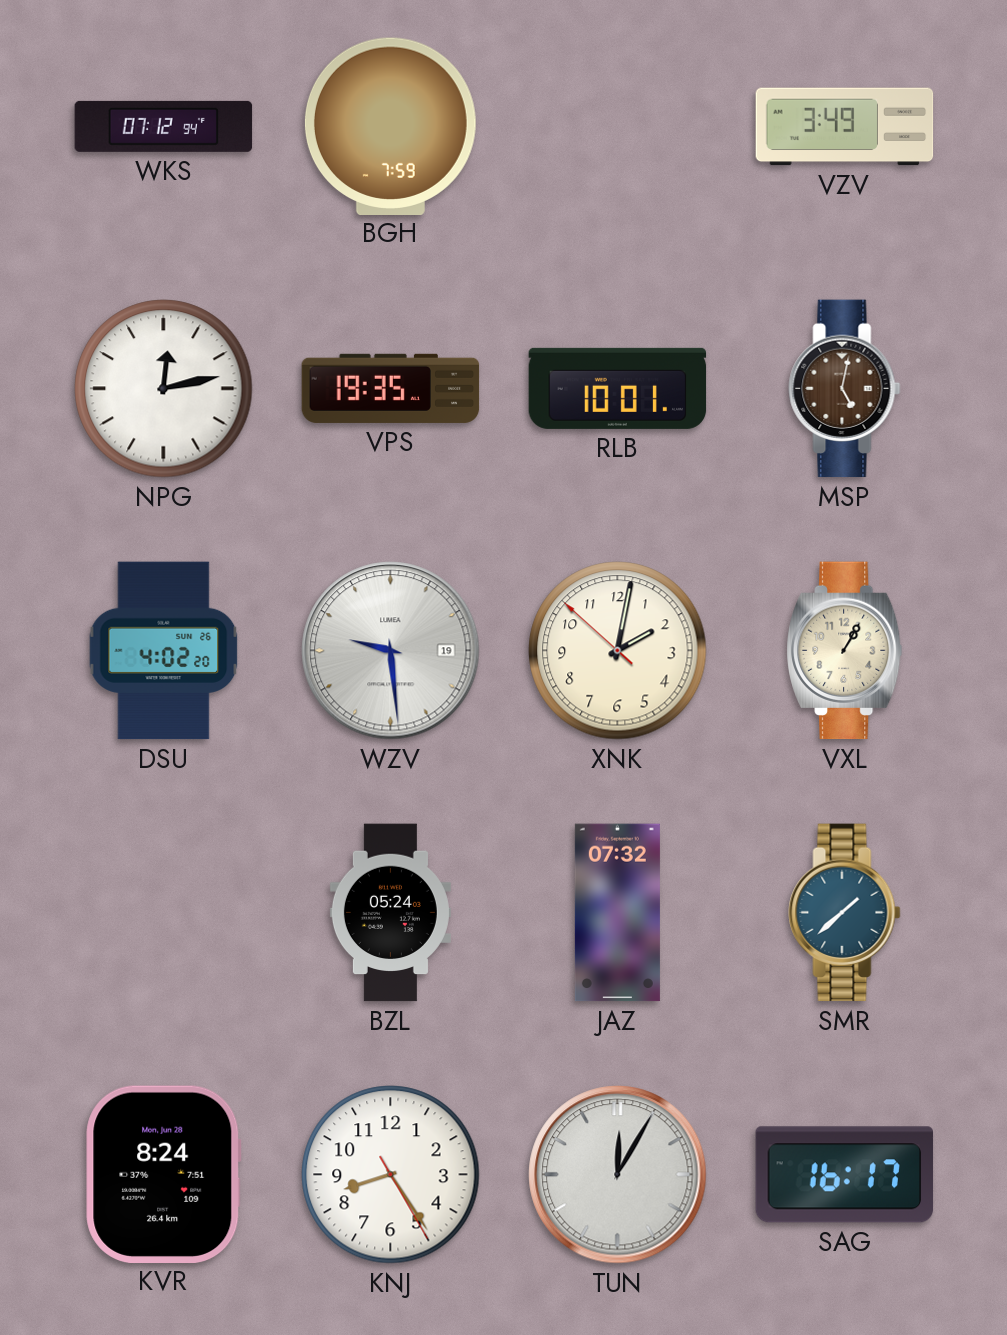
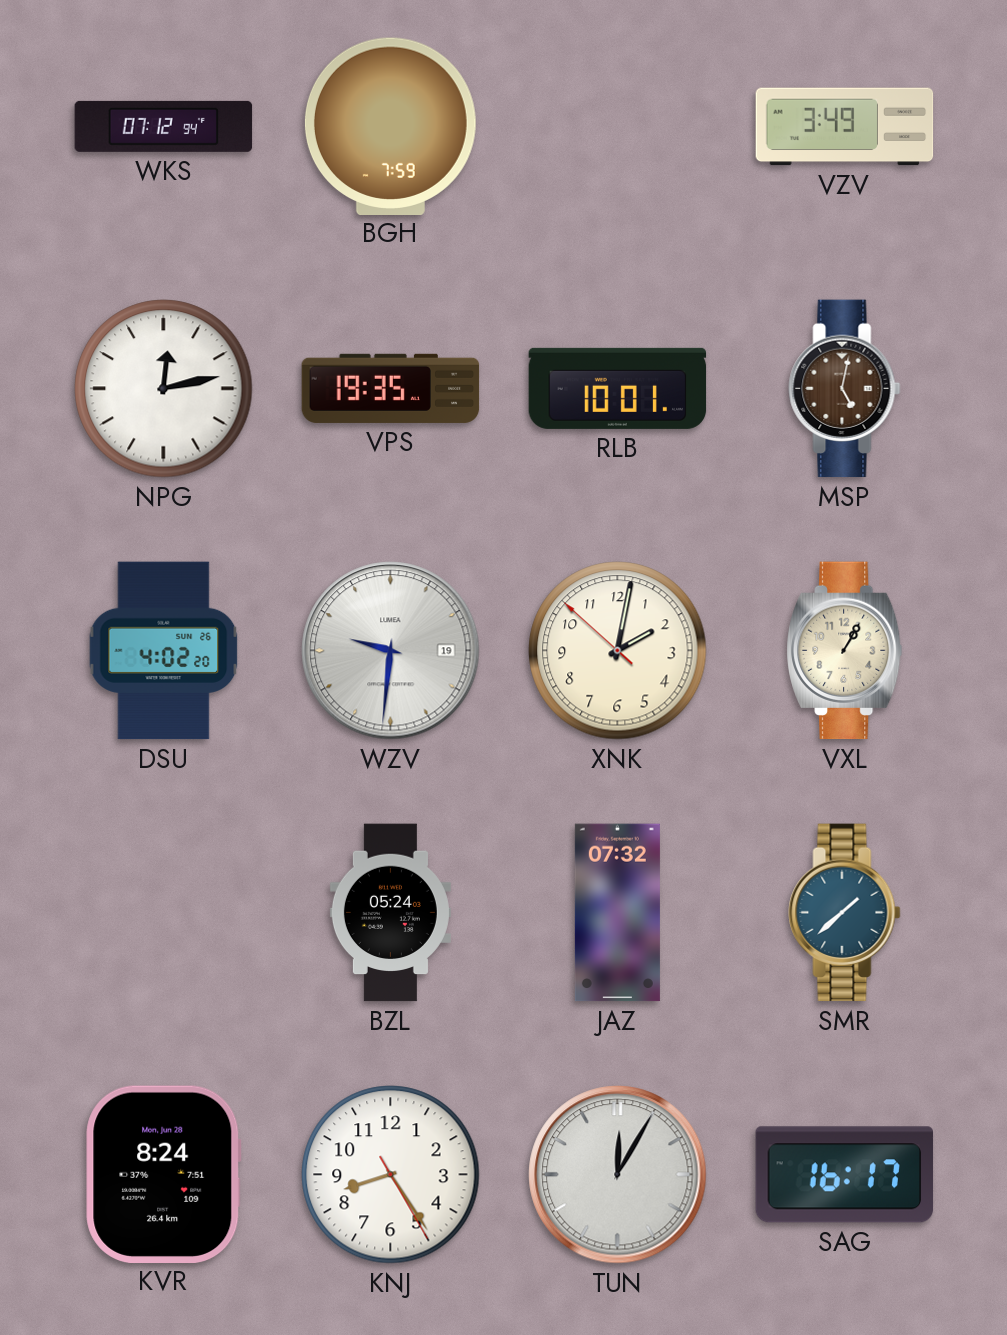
WZV: 9:29 -> 9:31 (391, 651)
